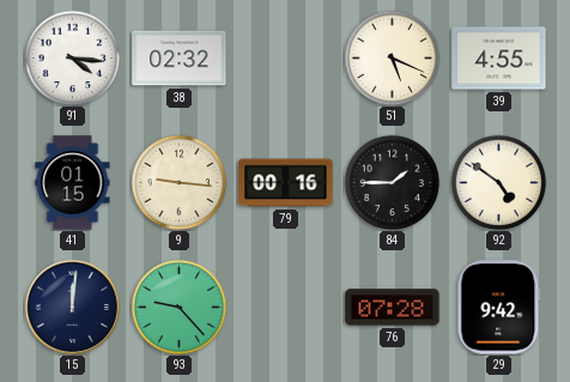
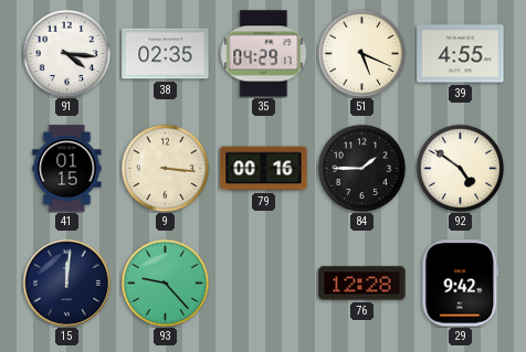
38: 02:32 -> 02:35 (166, 54)
35: none -> 04:29 (263, 54)
9: 9:16 -> 3:16 (165, 168)
76: 07:28 -> 12:28 (362, 284)
